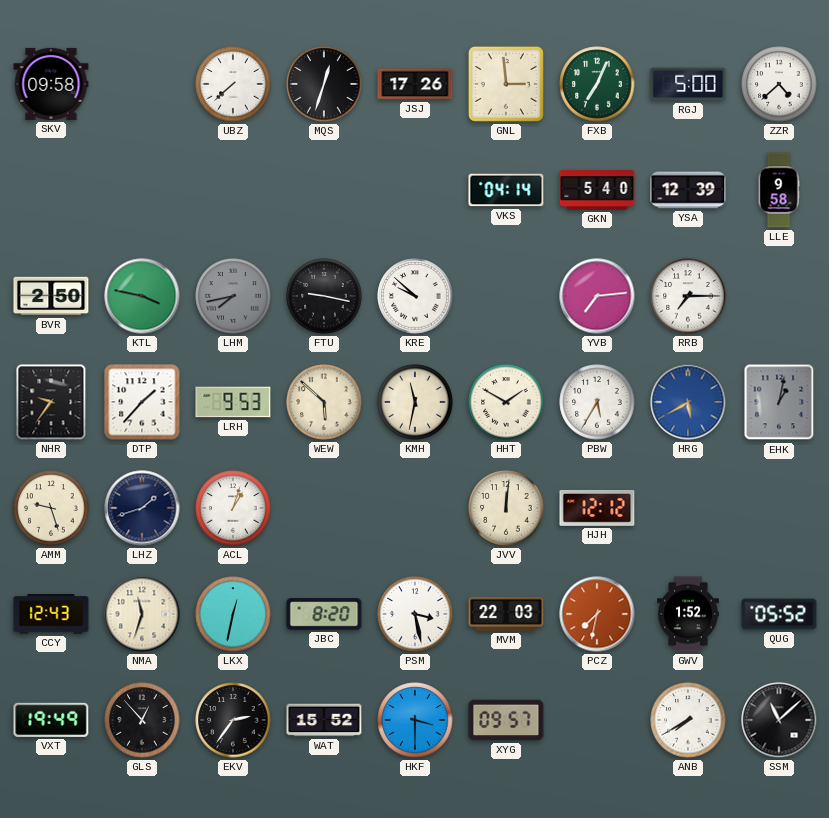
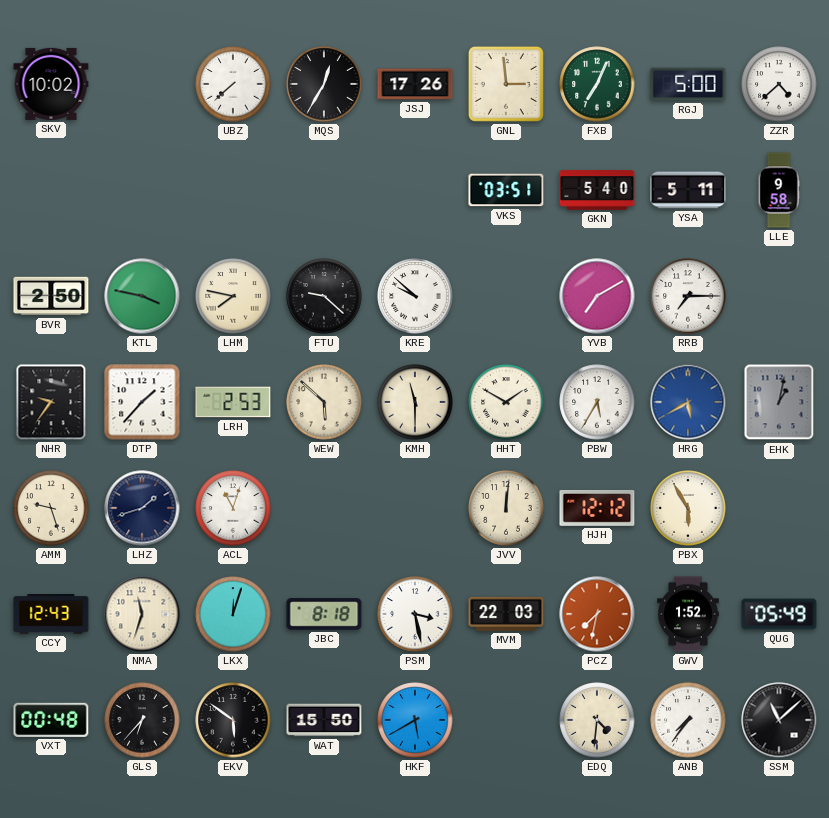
SKV: 09:58 -> 10:02 (51, 84)
MQS: 12:33 -> 12:35 (324, 84)
VKS: 04:14 -> 03:51 (506, 190)
YSA: 12:39 -> 5:11 (688, 190)
LHM: 7:43 -> 7:47 (233, 296)
LHM dial: grey -> cream (233, 296)
FTU: 9:17 -> 9:22 (324, 296)
YVB: 7:14 -> 7:10 (597, 296)
LRH: 9:53 -> 2:53 (233, 402)
KMH: 11:32 -> 11:30 (415, 402)
ACL: 1:03 -> 11:03 (233, 508)
PBX: none -> 5:55 (688, 508)
LKX: 12:32 -> 12:03 (233, 614)
JBC: 8:20 -> 8:18 (324, 614)
QUG: 05:52 -> 05:49 (779, 614)
VXT: 19:49 -> 00:48 (51, 720)
GLS: 12:53 -> 6:37 (142, 720)
EKV: 2:36 -> 5:51 (233, 720)
WAT: 15:52 -> 15:50 (324, 720)
HKF: 3:30 -> 5:40 (415, 720)
XYG: 09:57 -> none (506, 720)
EDQ: none -> 4:31 (597, 720)
ANB: 7:40 -> 7:36 (688, 720)
